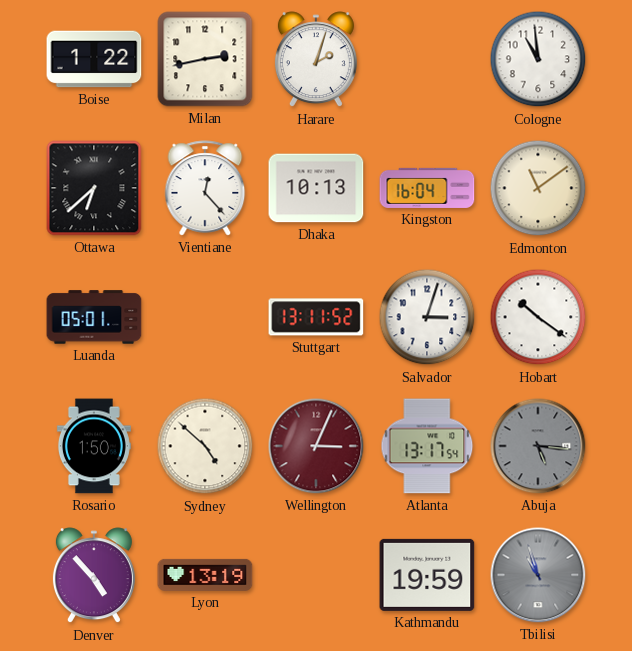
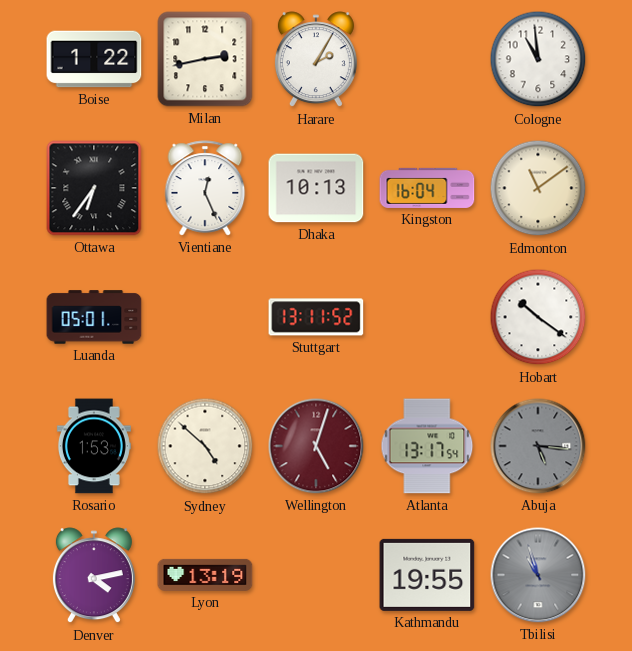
Harare: 2:03 -> 2:05 (316, 60)
Ottawa: 6:38 -> 6:36 (94, 188)
Vientiane: 12:23 -> 12:26 (205, 188)
Salvador: 3:03 -> none (427, 317)
Rosario: 1:50 -> 1:53 (94, 446)
Wellington: 3:04 -> 5:03 (316, 446)
Denver: 4:53 -> 4:13 (94, 576)
Kathmandu: 19:59 -> 19:55 (427, 575)
